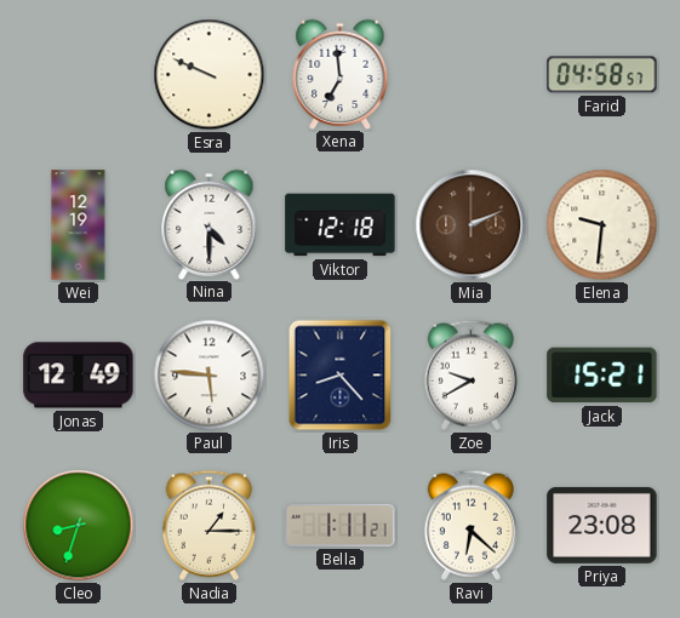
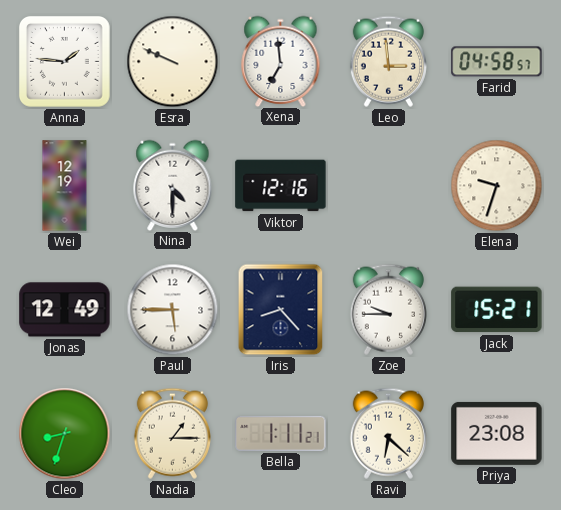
Anna: none -> 1:46 (64, 61)
Leo: none -> 2:59 (388, 61)
Viktor: 12:18 -> 12:16 (281, 186)
Mia: 2:11 -> none (472, 225)
Elena: 9:31 -> 9:33 (497, 186)
Paul: 5:46 -> 5:45 (173, 310)
Zoe: 9:40 -> 9:45 (388, 309)
